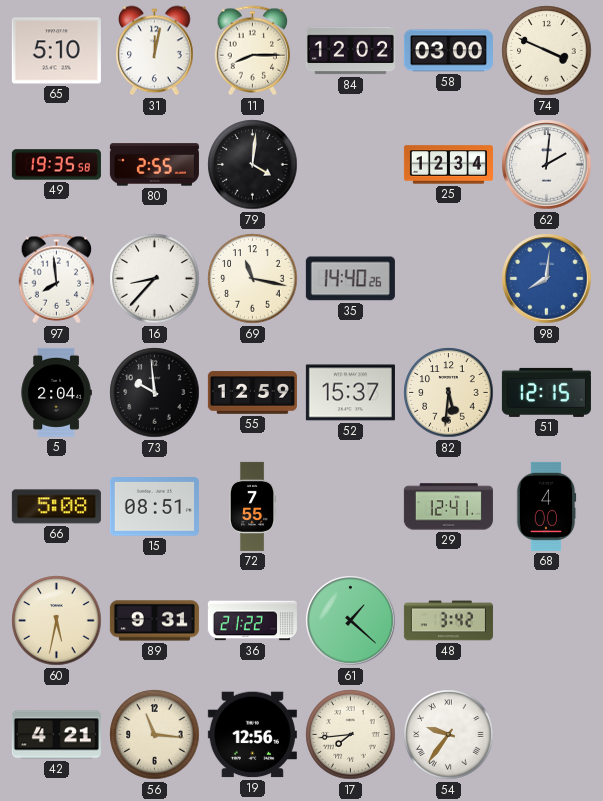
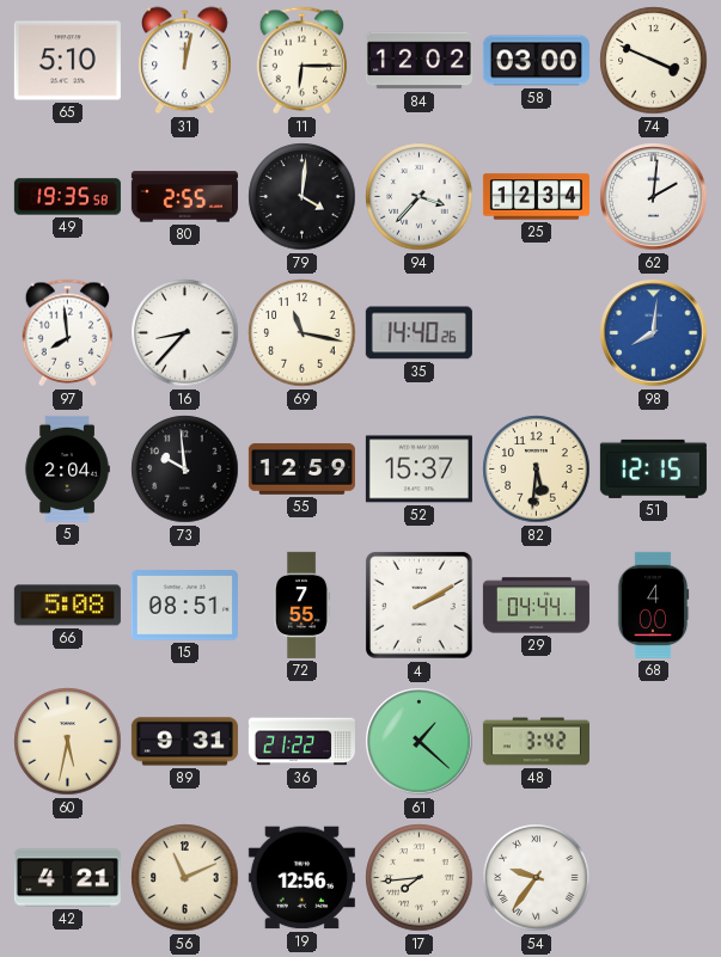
11: 8:15 -> 6:15 (303, 61)
94: none -> 3:37 (420, 197)
4: none -> 2:10 (418, 605)
29: 12:41 -> 04:44 (536, 606)
56: 11:16 -> 11:11 (185, 878)
